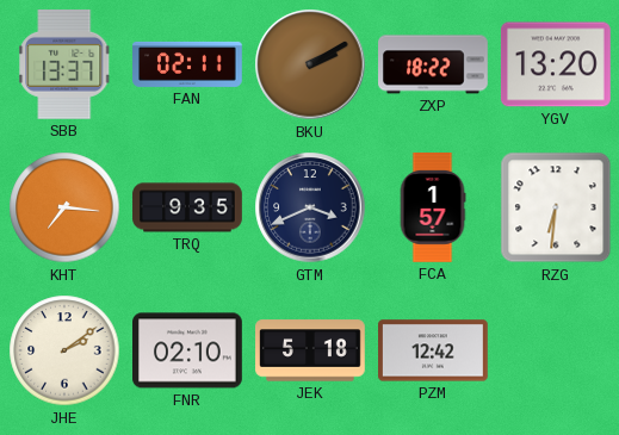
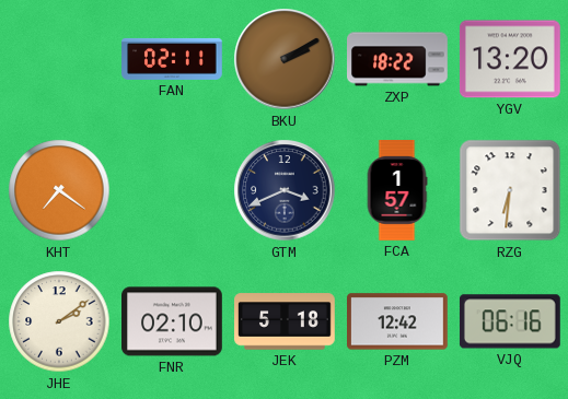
SBB: 13:37 -> none (64, 64)
KHT: 7:16 -> 7:21 (59, 190)
TRQ: 9:35 -> none (187, 207)
VJQ: none -> 06:16 (510, 321)
